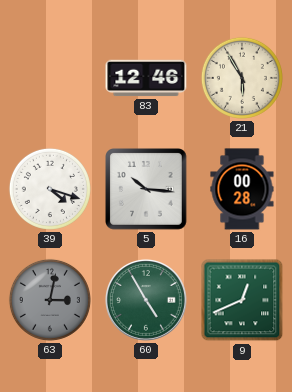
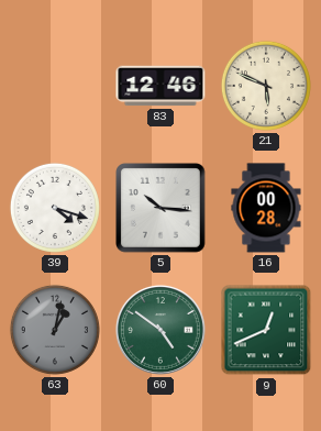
21: 5:55 -> 5:49 (266, 86)
63: 3:02 -> 1:02 (55, 330)
60: 4:55 -> 4:51 (160, 330)
